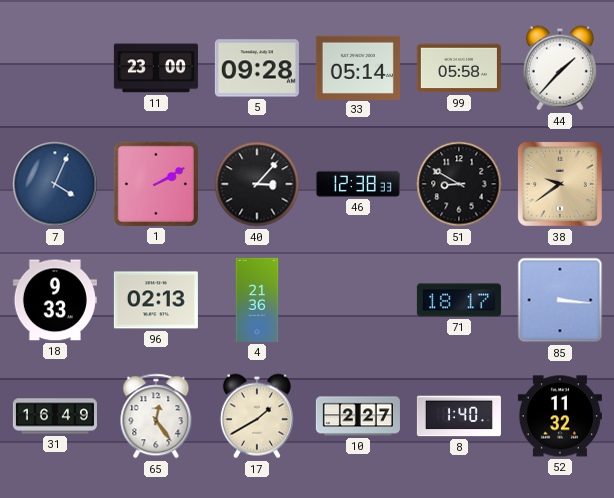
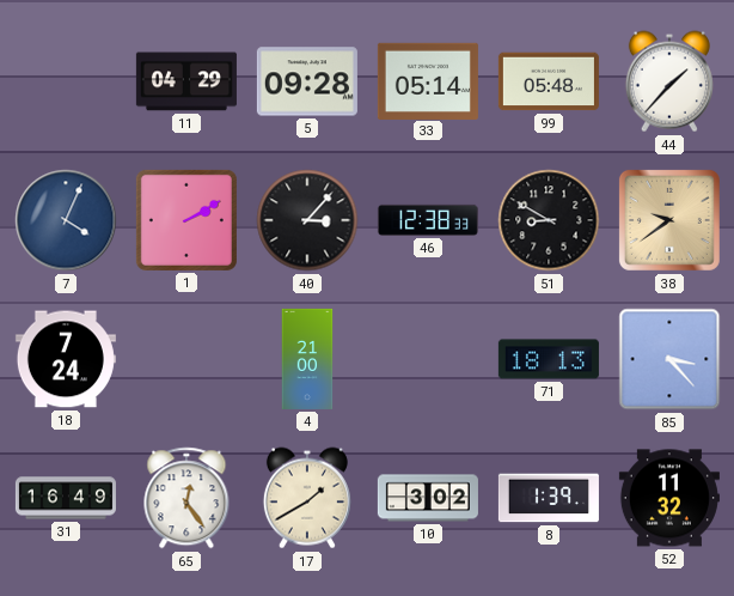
11: 23:00 -> 04:29 (186, 81)
99: 05:58 -> 05:48 (549, 81)
18: 9:33 -> 7:24 (66, 359)
96: 02:13 -> none (156, 300)
4: 21:36 -> 21:00 (307, 359)
71: 18:17 -> 18:13 (549, 359)
85: 3:16 -> 3:23 (669, 359)
10: 2:27 -> 3:02 (428, 498)
8: 1:40 -> 1:39 (549, 498)
